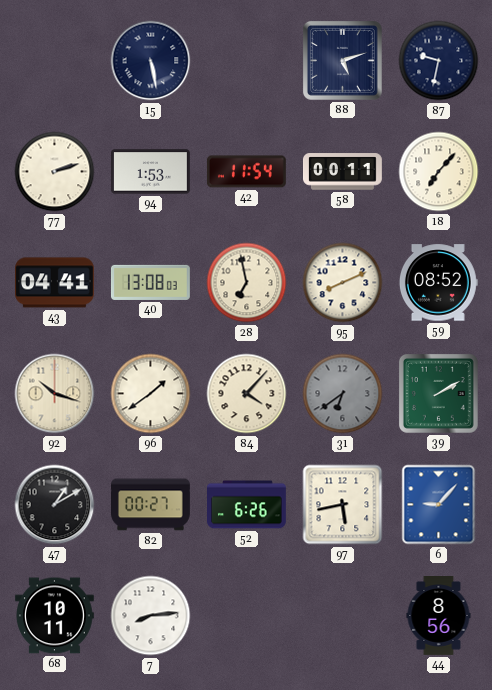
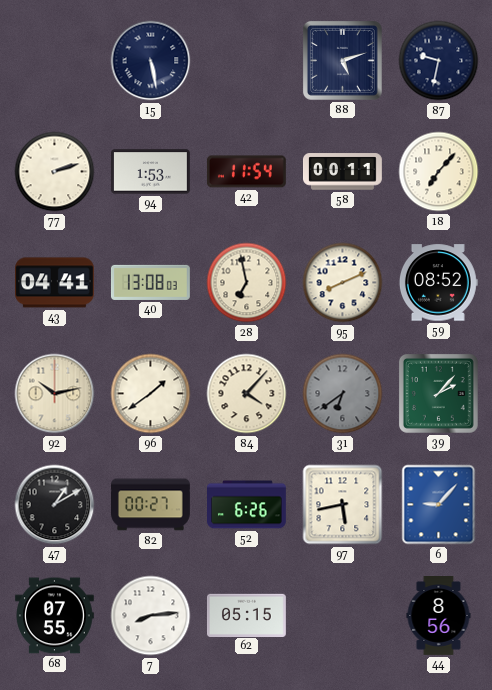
92: 10:18 -> 10:13 (55, 394)
39: 2:10 -> 2:07 (438, 393)
68: 10:11 -> 07:55 (54, 616)
62: none -> 05:15 (246, 615)
